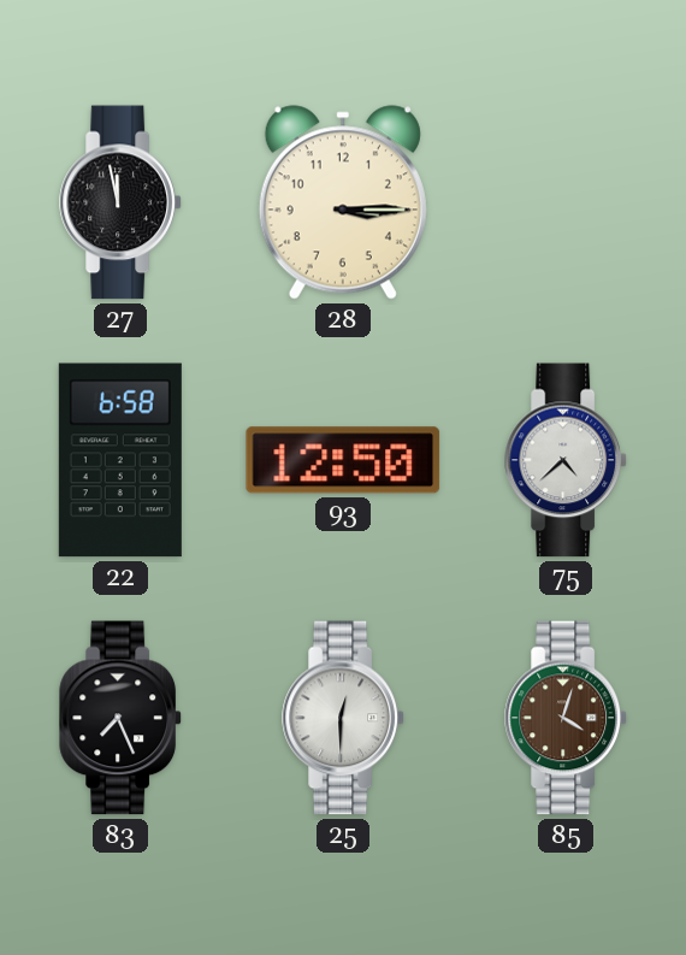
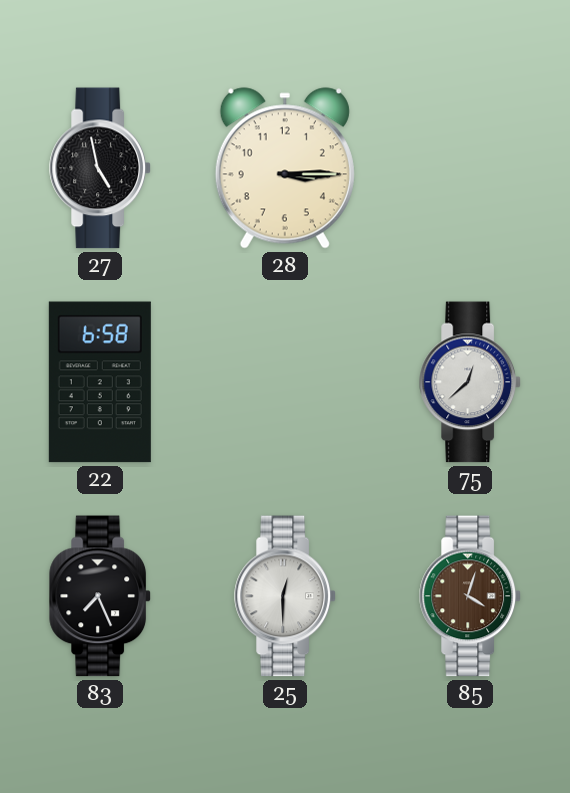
27: 11:58 -> 4:58 (100, 168)
93: 12:50 -> none (343, 460)
75: 4:38 -> 12:38 (470, 382)
